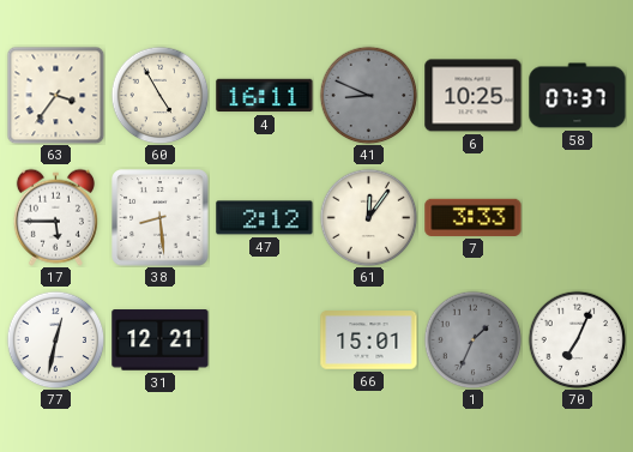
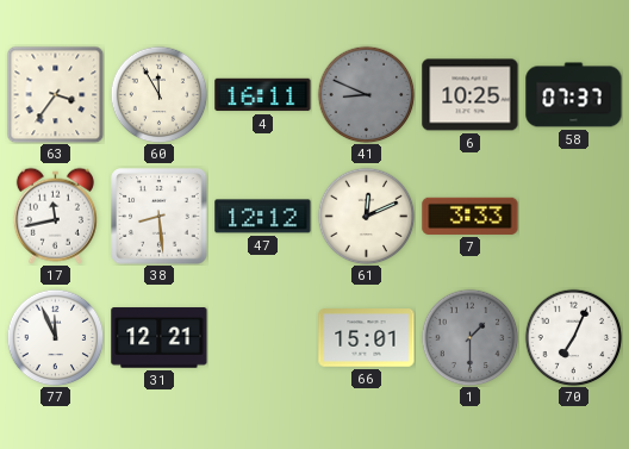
60: 4:55 -> 11:55 (158, 94)
17: 5:45 -> 11:43 (55, 216)
47: 2:12 -> 12:12 (263, 217)
61: 12:06 -> 12:11 (366, 216)
77: 12:32 -> 11:56 (55, 337)
1: 1:34 -> 1:30 (469, 337)
